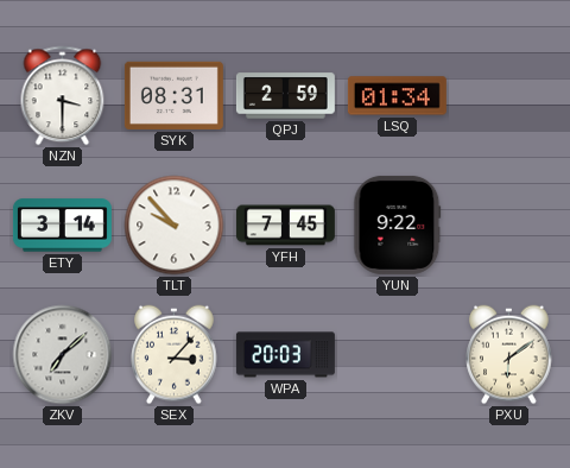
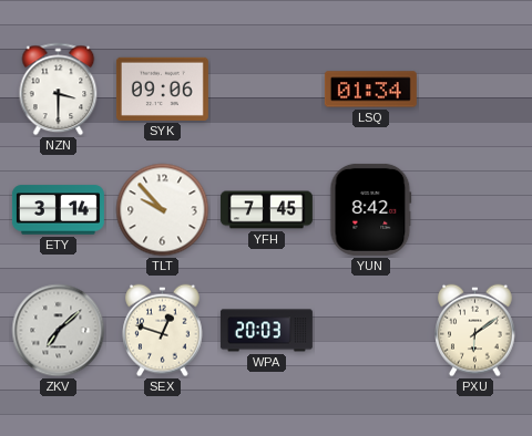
SYK: 08:31 -> 09:06 (162, 89)
QPJ: 2:59 -> none (285, 96)
YUN: 9:22 -> 8:42 (371, 209)
SEX: 3:07 -> 12:48 (163, 331)
